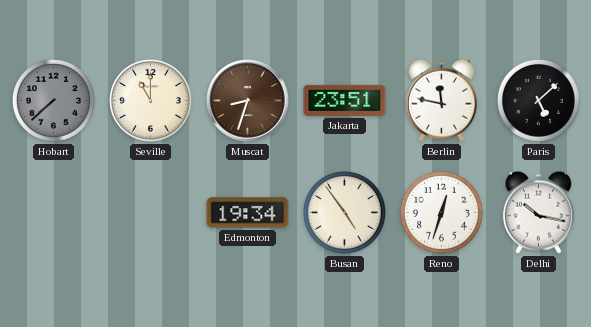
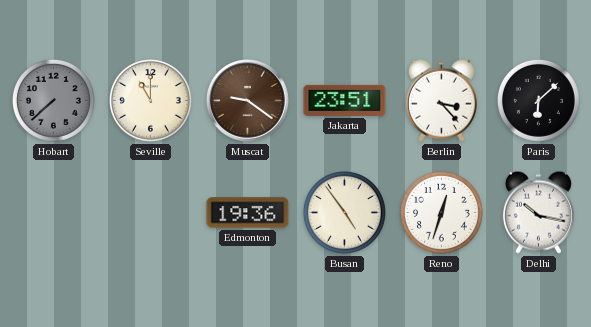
Muscat: 8:33 -> 9:21 (248, 101)
Berlin: 11:47 -> 3:23 (441, 100)
Paris: 5:08 -> 6:08 (538, 100)
Edmonton: 19:34 -> 19:36 (248, 213)
